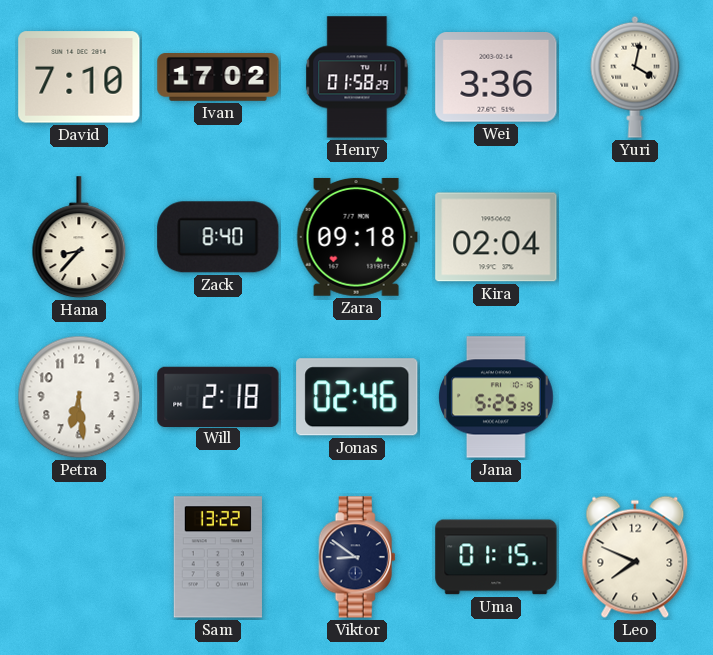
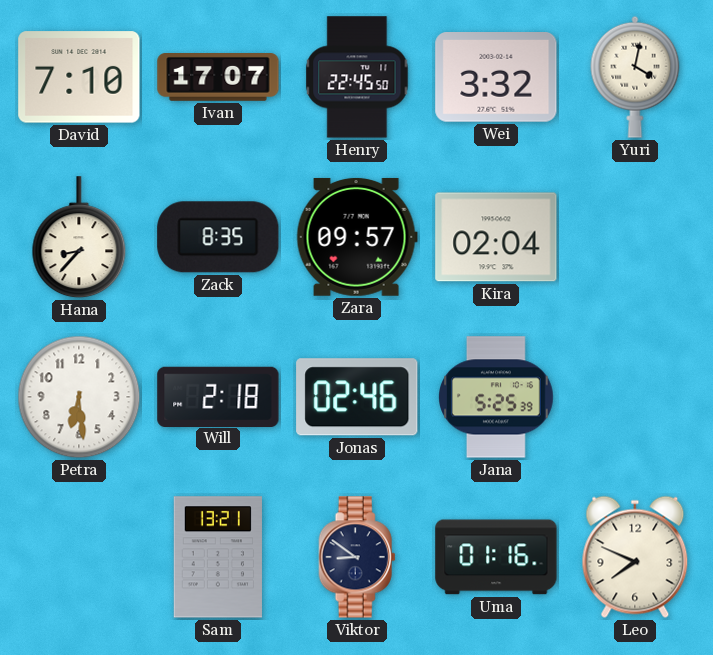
Ivan: 17:02 -> 17:07 (218, 78)
Henry: 01:58 -> 22:45 (357, 77)
Wei: 3:36 -> 3:32 (496, 78)
Zack: 8:40 -> 8:35 (218, 237)
Zara: 09:18 -> 09:57 (357, 237)
Sam: 13:22 -> 13:21 (218, 557)
Uma: 01:15 -> 01:16 (496, 557)
